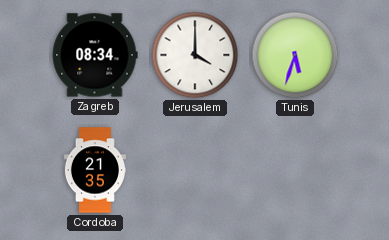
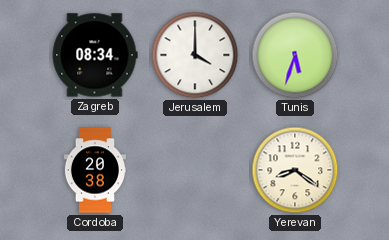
Cordoba: 21:35 -> 20:38 (95, 170)
Yerevan: none -> 8:21 (295, 170)
